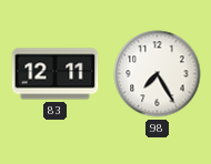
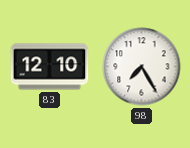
83: 12:11 -> 12:10 (50, 67)
